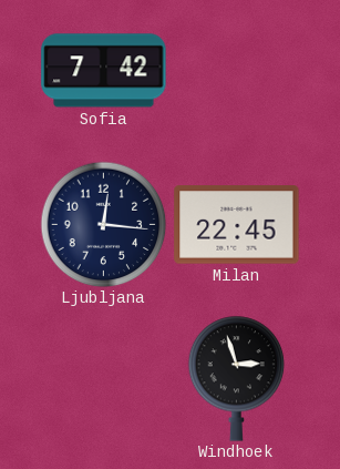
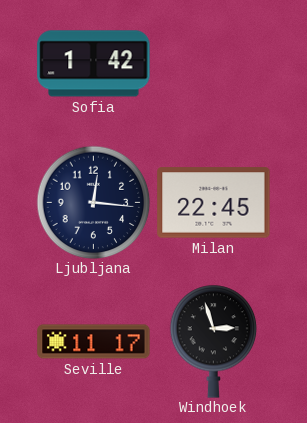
Sofia: 7:42 -> 1:42 (94, 64)
Seville: none -> 11:17 (94, 342)
